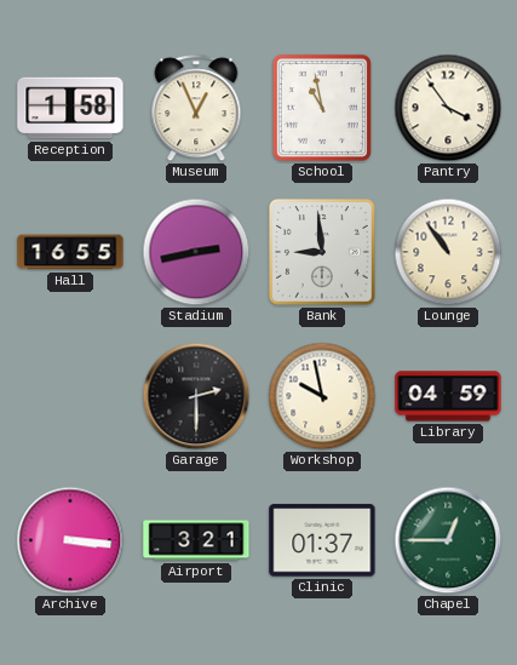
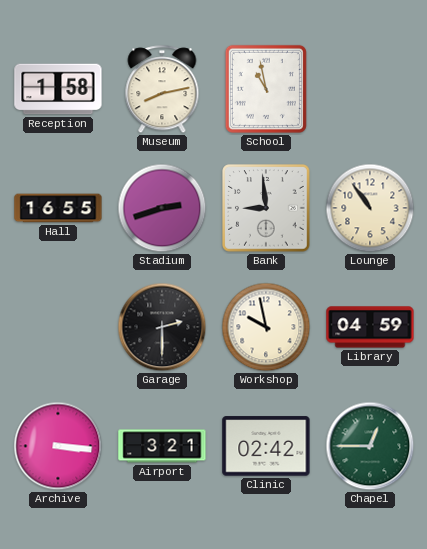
Museum: 12:56 -> 8:13 (162, 90)
Pantry: 3:54 -> none (448, 108)
Stadium: 2:43 -> 2:42 (162, 208)
Clinic: 01:37 -> 02:42 (266, 446)
